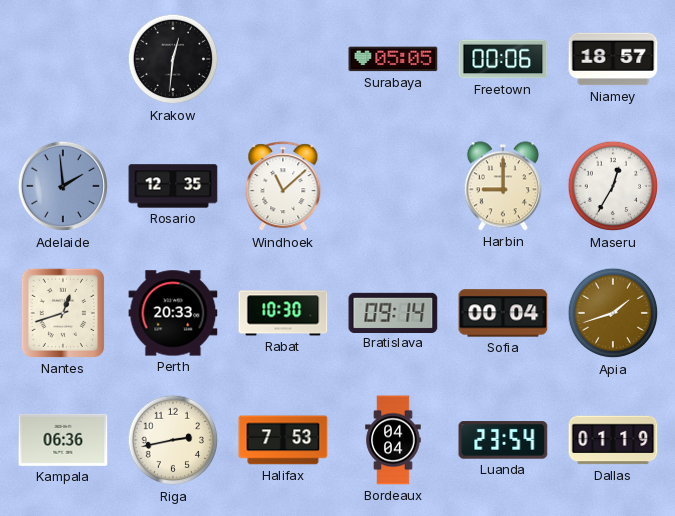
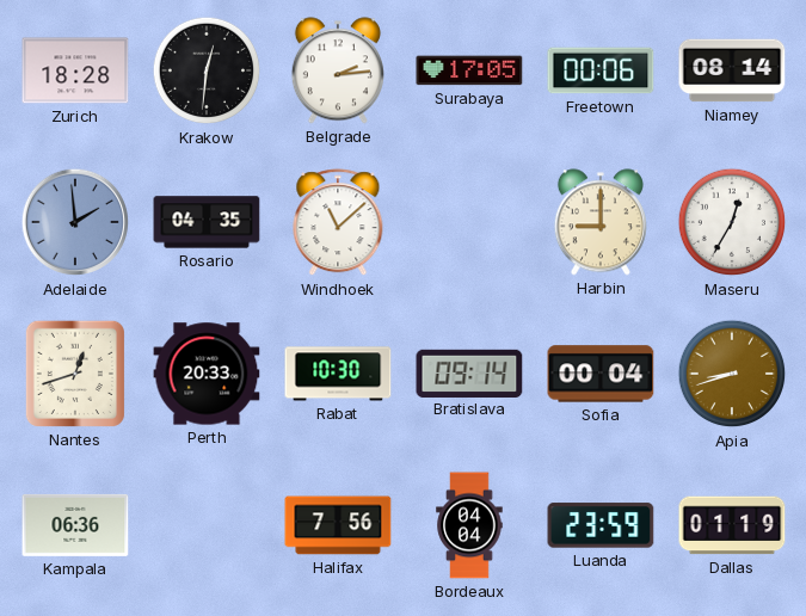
Zurich: none -> 18:28 (75, 70)
Belgrade: none -> 2:14 (338, 70)
Surabaya: 05:05 -> 17:05 (469, 70)
Niamey: 18:57 -> 08:14 (732, 70)
Rosario: 12:35 -> 04:35 (207, 222)
Apia: 1:42 -> 8:42 (732, 374)
Riga: 2:43 -> none (173, 440)
Halifax: 7:53 -> 7:56 (338, 525)
Luanda: 23:54 -> 23:59 (601, 525)
